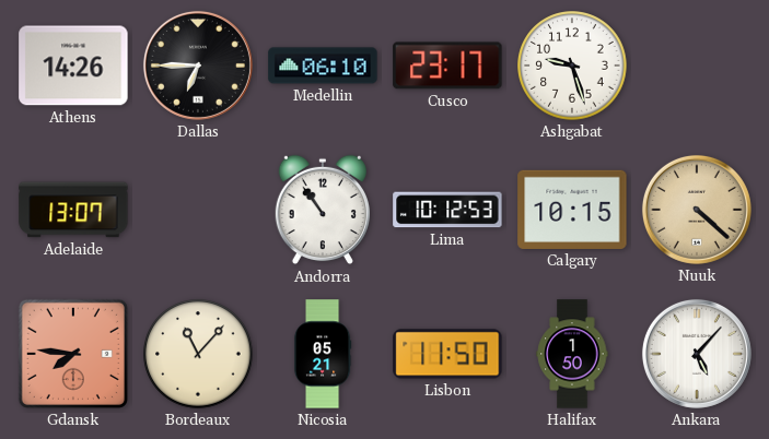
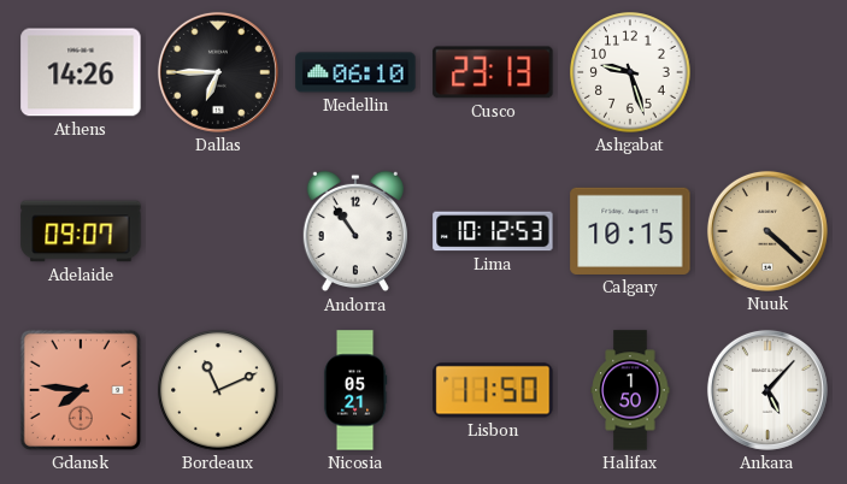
Cusco: 23:17 -> 23:13 (493, 72)
Adelaide: 13:07 -> 09:07 (81, 231)
Bordeaux: 11:07 -> 11:11 (218, 390)
